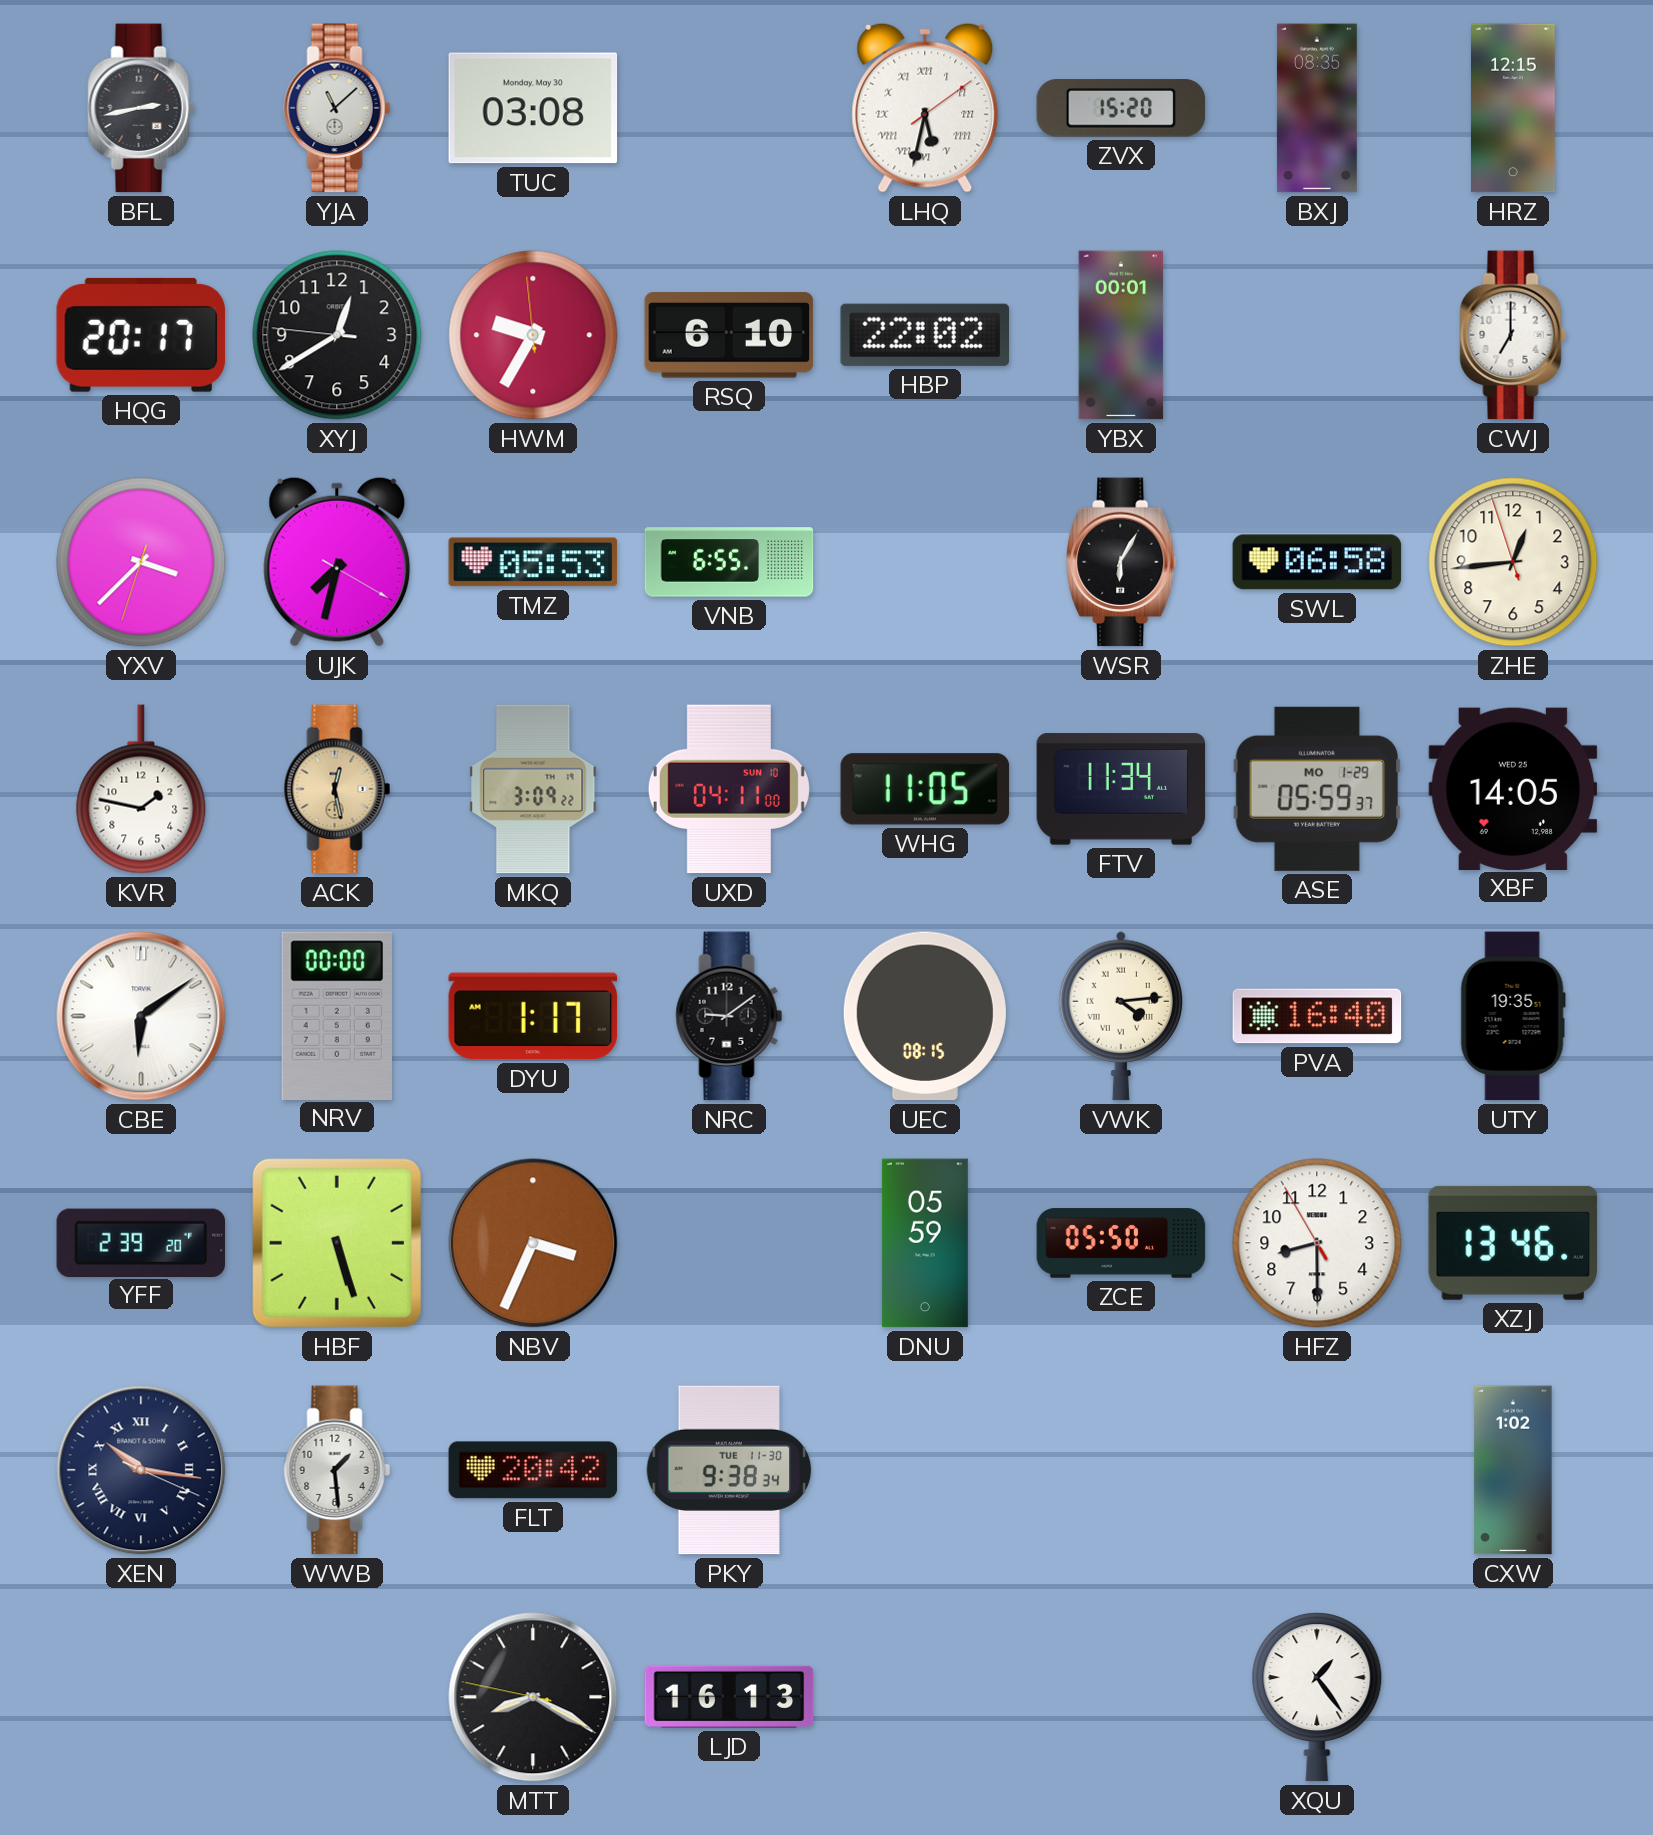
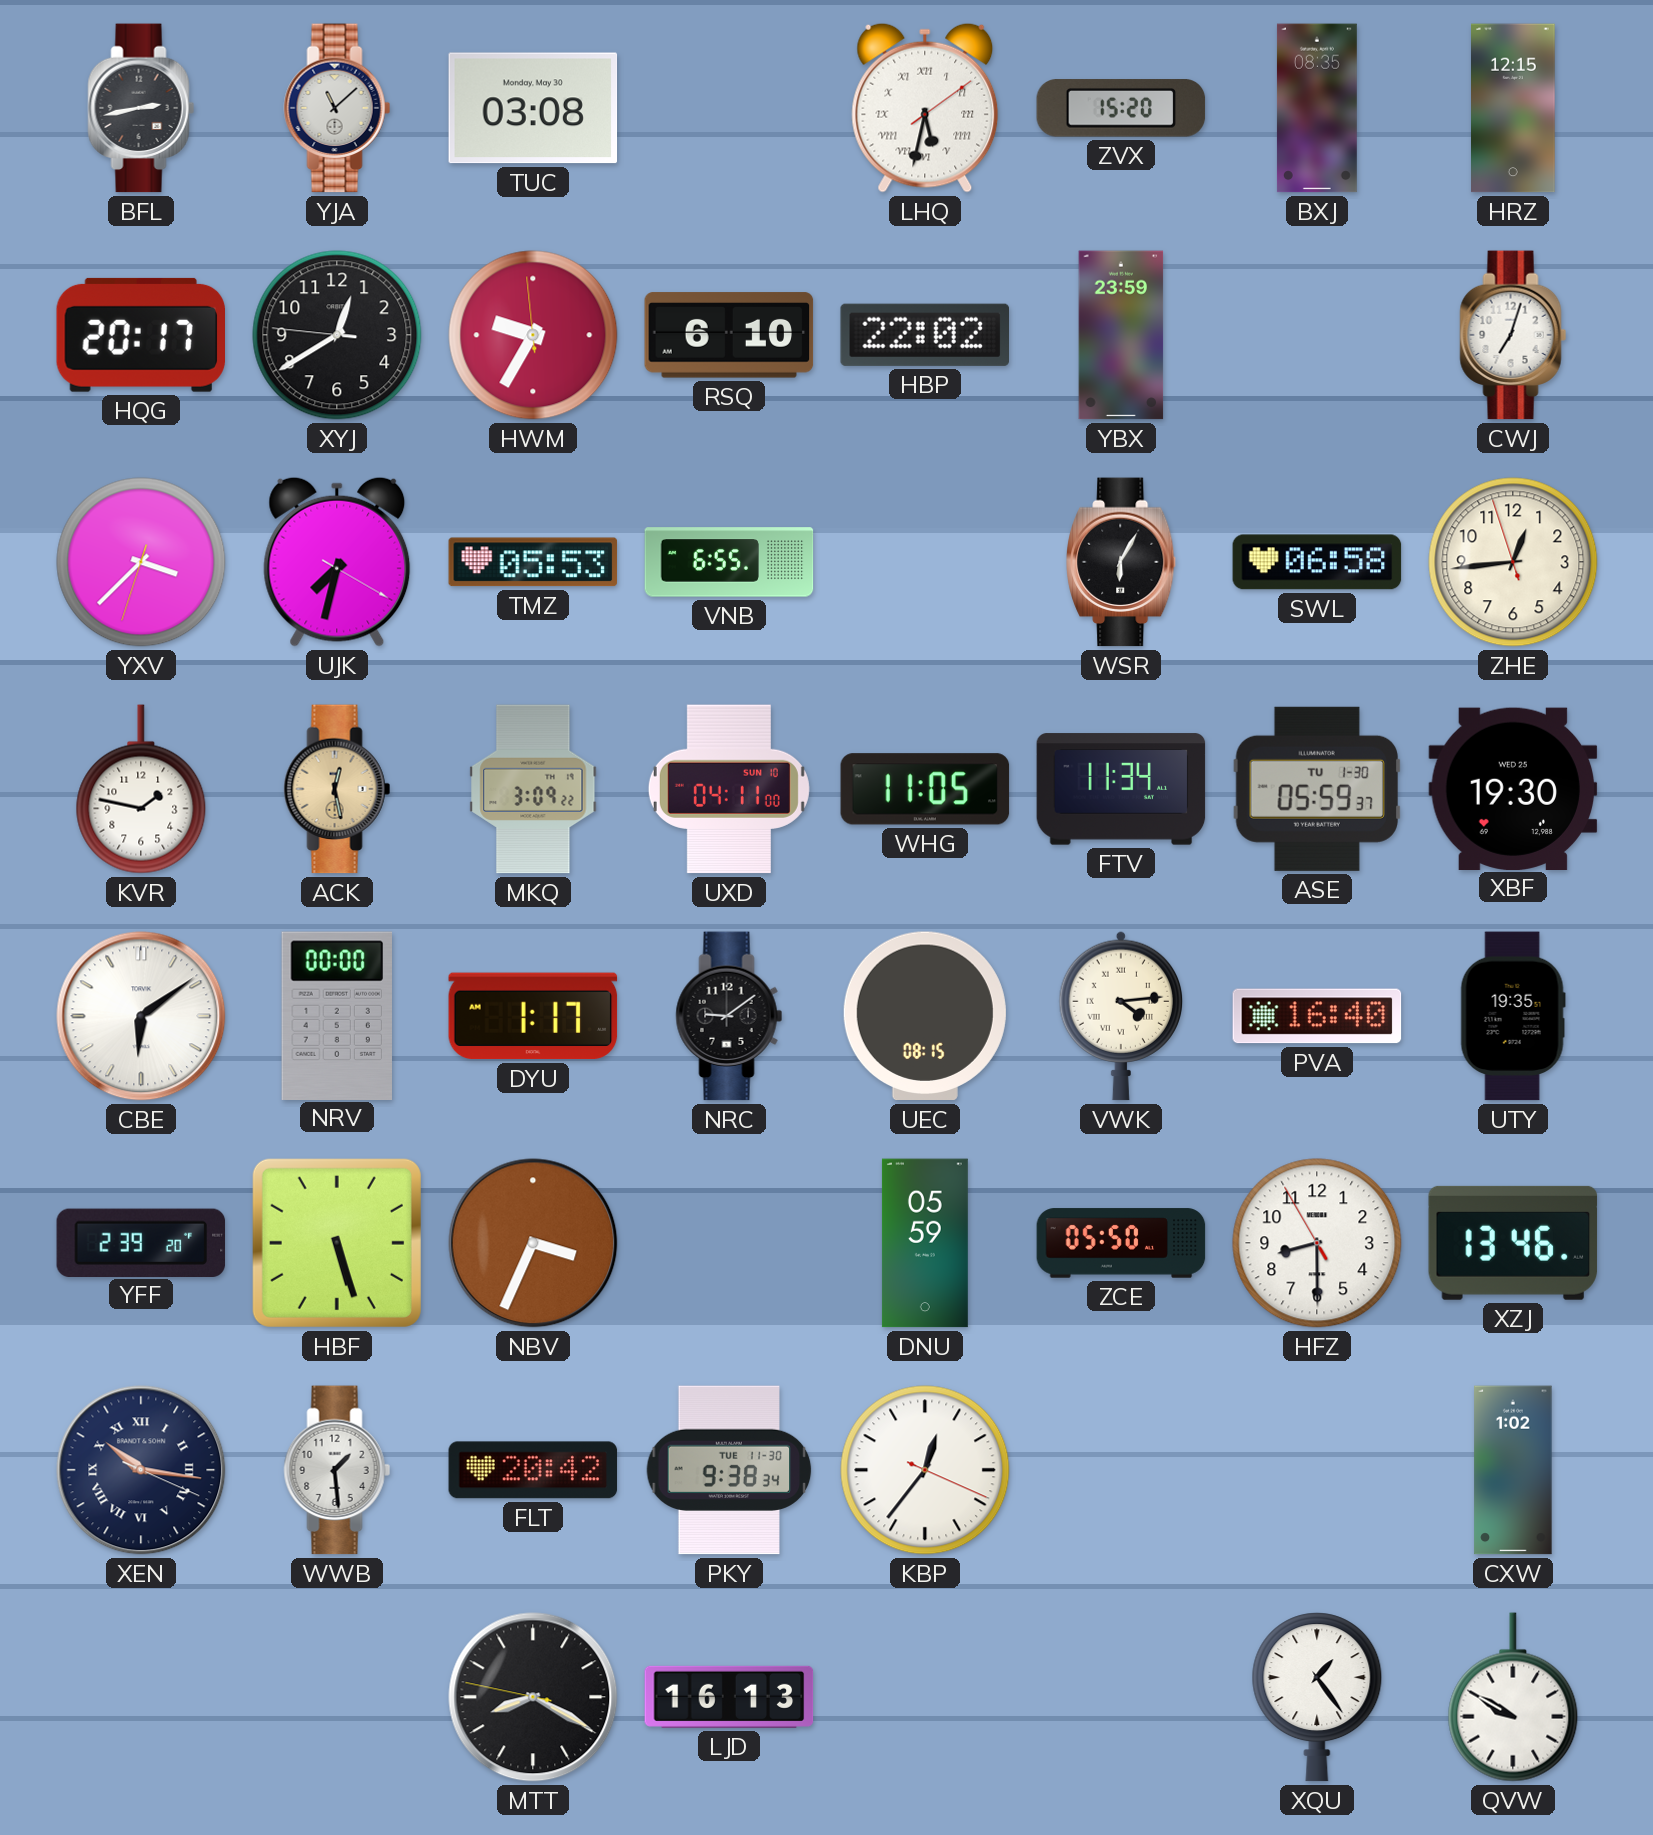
YBX: 00:01 -> 23:59 (1121, 335)
CWJ: 7:00 -> 7:03 (1513, 335)
ASE date: MO 1-29 -> TU 1-30 (1317, 789)
XBF: 14:05 -> 19:30 (1513, 788)
KBP: none -> 12:36 (925, 1470)
QVW: none -> 9:50 (1513, 1697)
